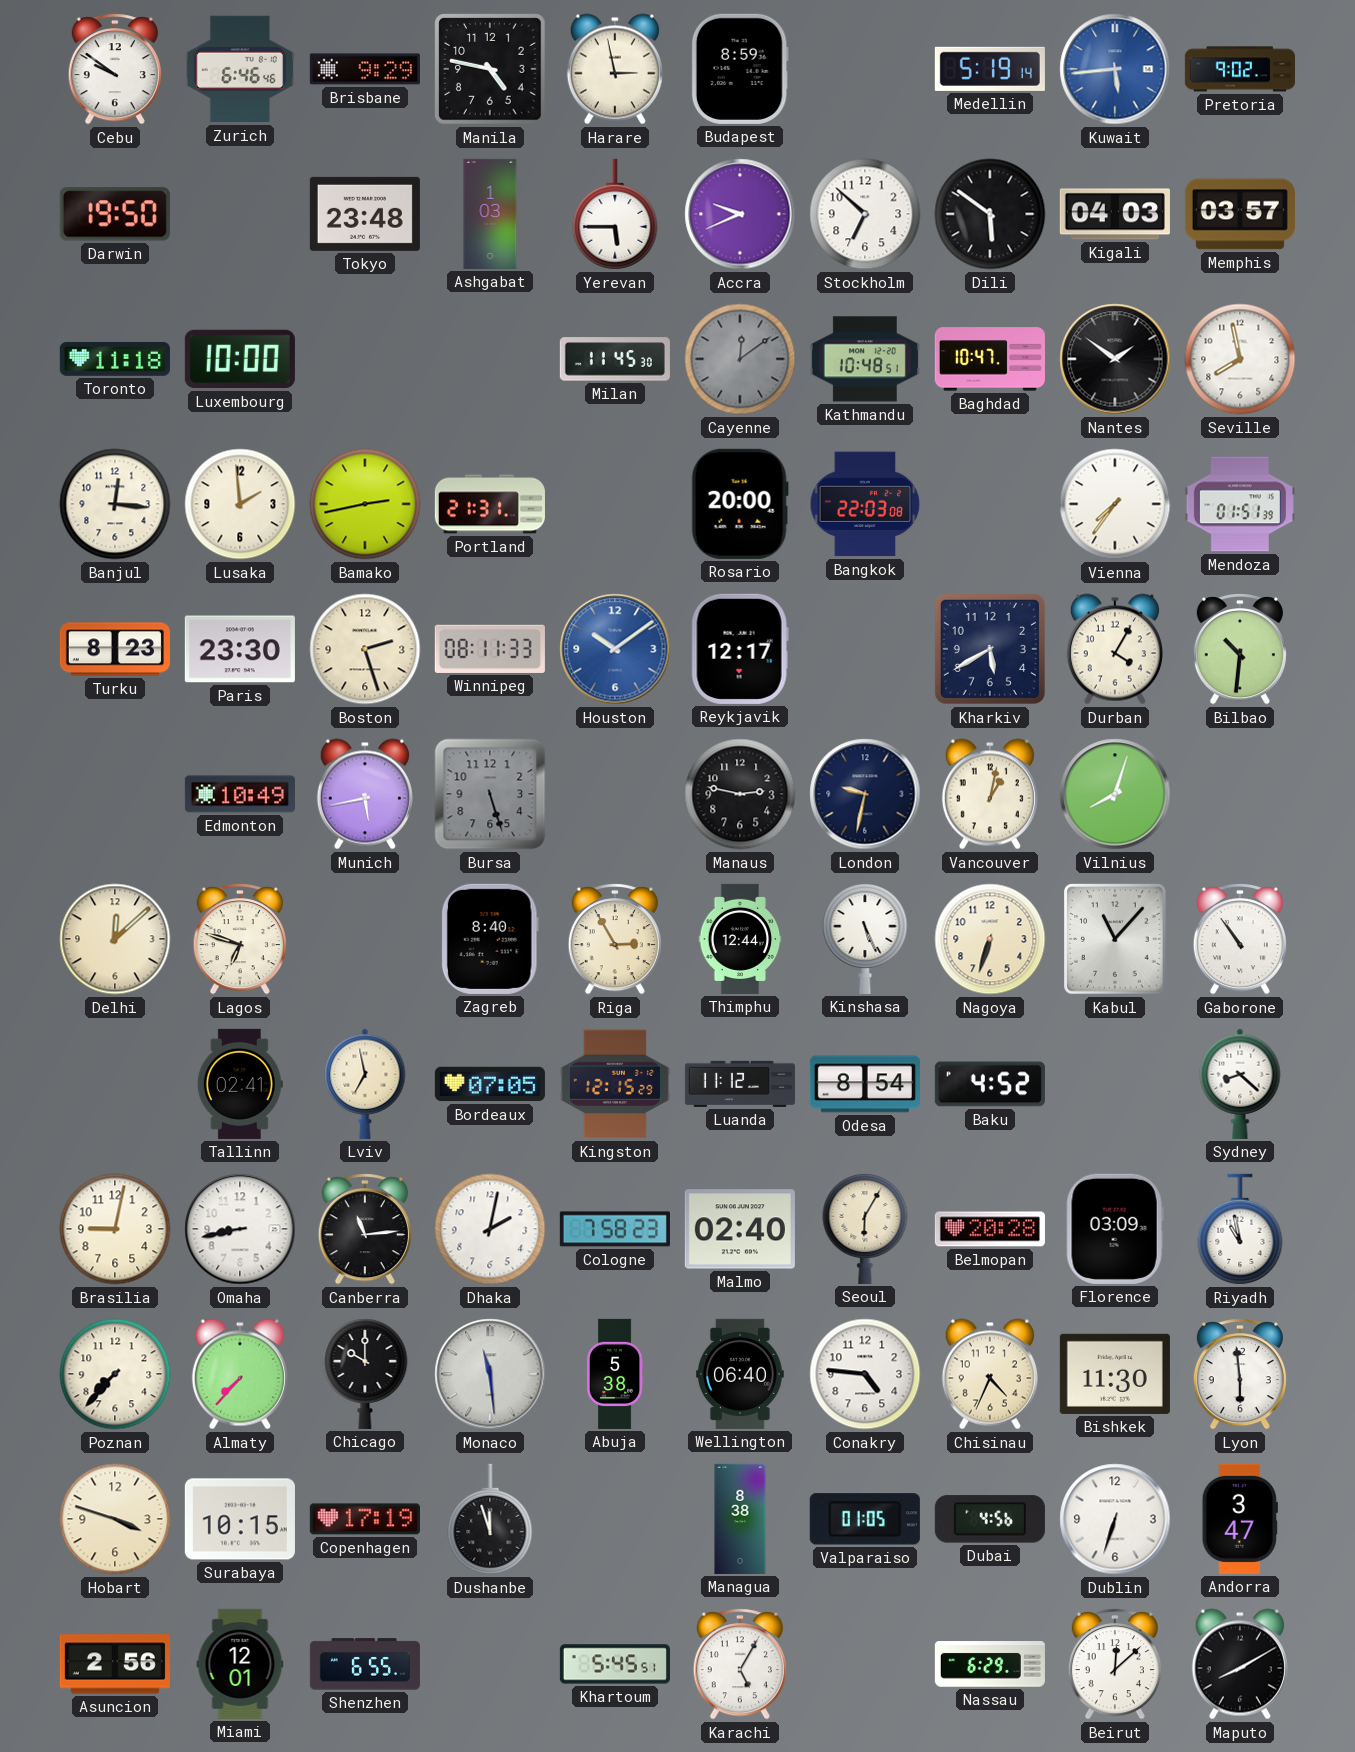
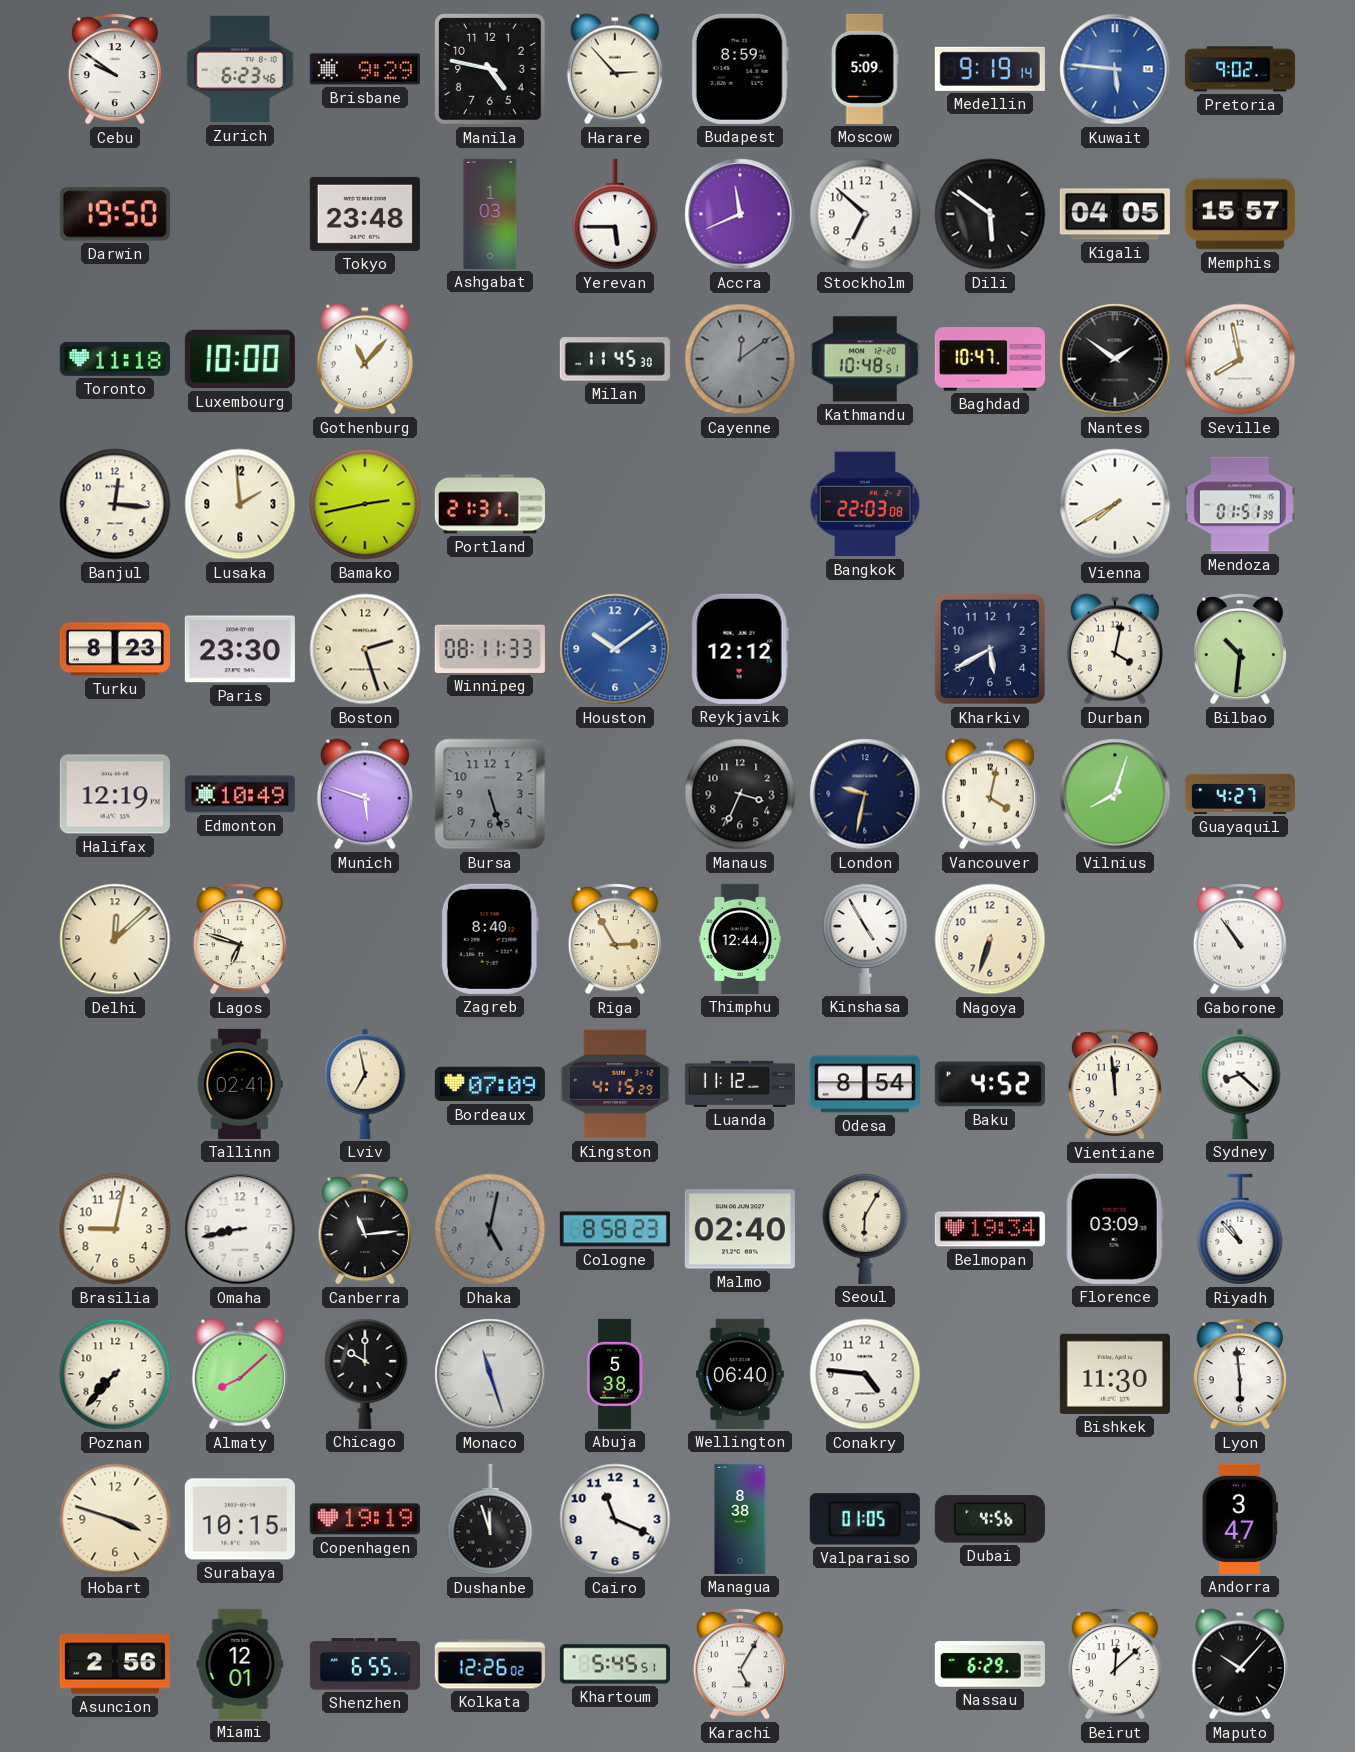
Zurich: 6:46 -> 6:23 (240, 69)
Harare: 2:58 -> 2:53 (615, 69)
Moscow: none -> 5:09 (865, 69)
Medellin: 5:19 -> 9:19 (990, 69)
Kuwait: 5:44 -> 5:46 (1115, 69)
Accra: 9:41 -> 11:41 (740, 214)
Kigali: 04:03 -> 04:05 (1115, 214)
Memphis: 03:57 -> 15:57 (1240, 214)
Gothenburg: none -> 11:07 (365, 359)
Rosario: 20:00 -> none (740, 504)
Vienna: 7:36 -> 7:40 (1115, 504)
Reykjavik: 12:17 -> 12:12 (740, 649)
Durban: 4:05 -> 4:02 (1115, 649)
Halifax: none -> 12:19 (115, 794)
Munich: 5:43 -> 5:48 (365, 794)
Manaus: 2:47 -> 3:34 (740, 794)
Vancouver: 1:02 -> 4:02 (990, 794)
Guayaquil: none -> 4:27 (1240, 794)
Kinshasa: 5:26 -> 4:55 (865, 938)
Kabul: 11:07 -> none (1115, 939)
Bordeaux: 07:05 -> 07:09 (490, 1084)
Kingston: 12:15 -> 4:15 (615, 1084)
Vientiane: none -> 11:59 (1115, 1084)
Dhaka: 2:02 -> 5:02 (490, 1229)
Dhaka dial: white -> grey (490, 1229)
Cologne: 7:58 -> 8:58 (615, 1229)
Belmopan: 20:28 -> 19:34 (990, 1229)
Riyadh: 10:58 -> 10:53 (1240, 1229)
Almaty: 7:37 -> 8:08 (240, 1374)
Monaco: 11:29 -> 11:27 (490, 1374)
Chisinau: 4:34 -> none (990, 1374)
Copenhagen: 17:19 -> 19:19 (365, 1519)
Cairo: none -> 11:19 (615, 1519)
Dublin: 6:33 -> none (1115, 1519)
Kolkata: none -> 12:26 (490, 1664)
Maputo: 8:10 -> 10:07 (1240, 1664)
